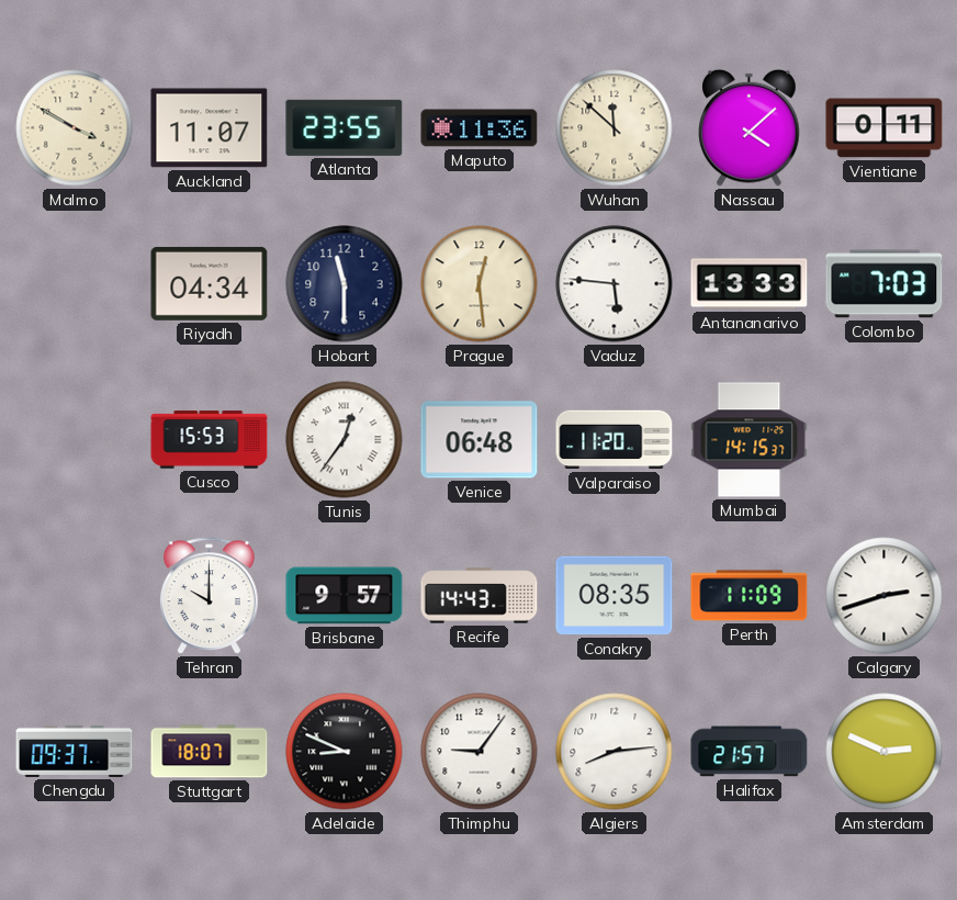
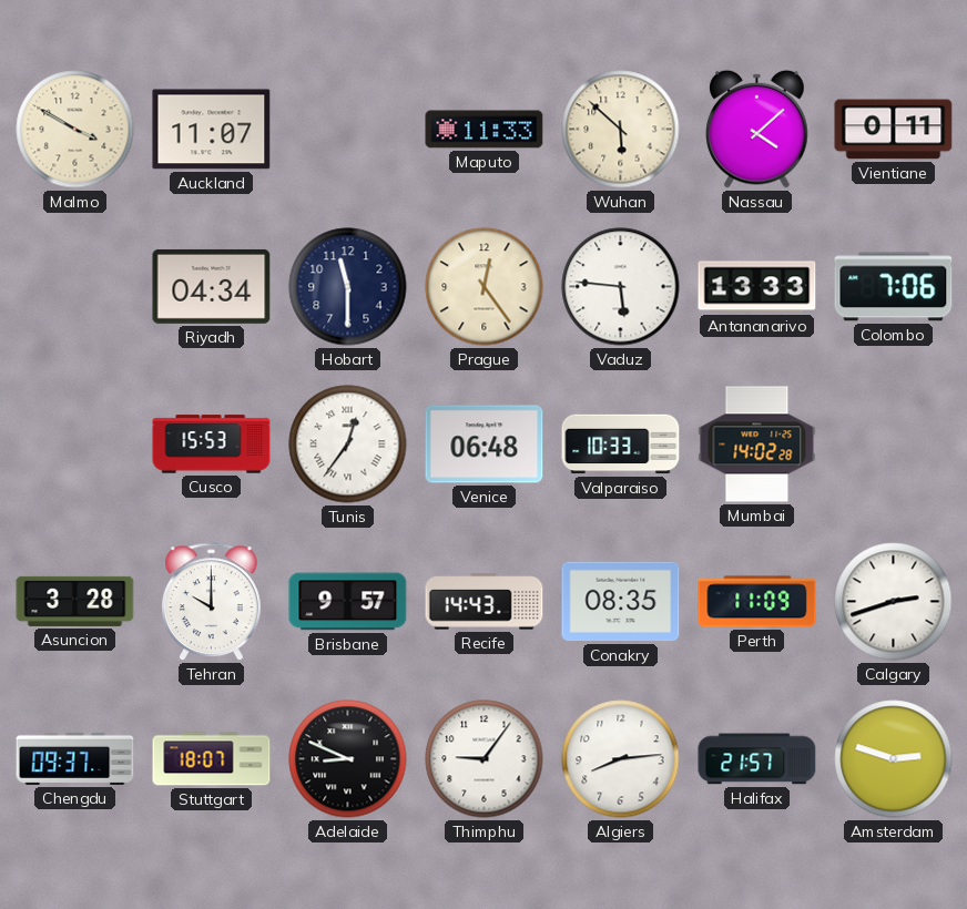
Atlanta: 23:55 -> none (345, 127)
Maputo: 11:36 -> 11:33 (485, 130)
Wuhan: 11:52 -> 5:52 (621, 130)
Prague: 12:29 -> 12:24 (485, 287)
Colombo: 7:03 -> 7:06 (894, 287)
Valparaiso: 11:20 -> 10:33 (621, 445)
Mumbai: 14:15 -> 14:02 (757, 445)
Asuncion: none -> 3:28 (75, 601)
Amsterdam: 2:49 -> 2:48 (894, 759)
